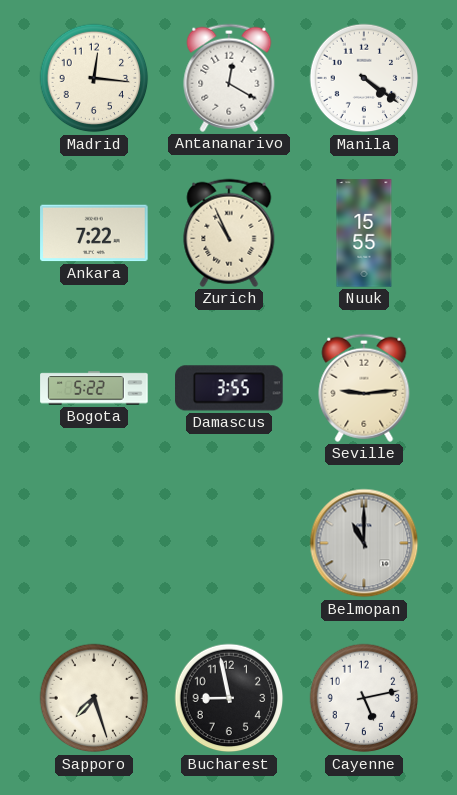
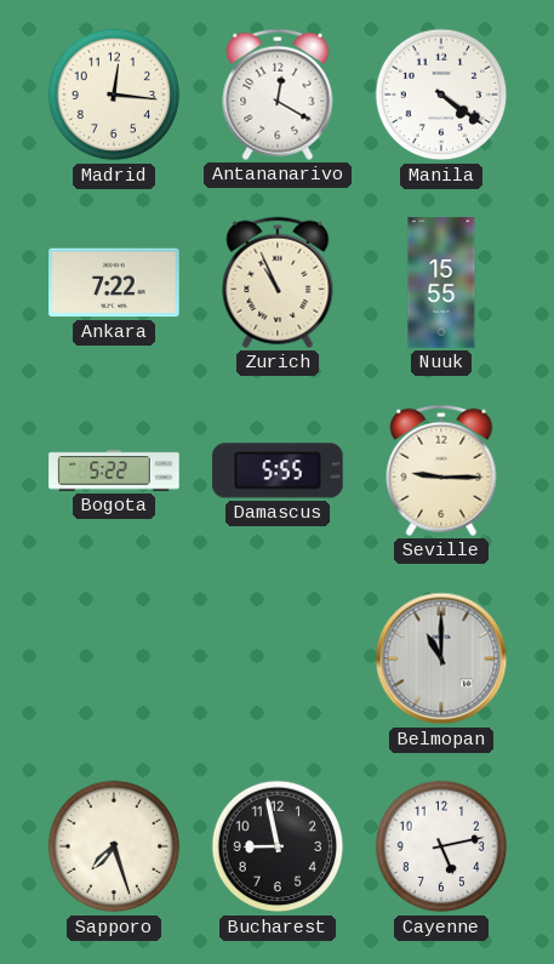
Damascus: 3:55 -> 5:55 (278, 470)
Seville: 9:14 -> 9:15 (441, 470)
